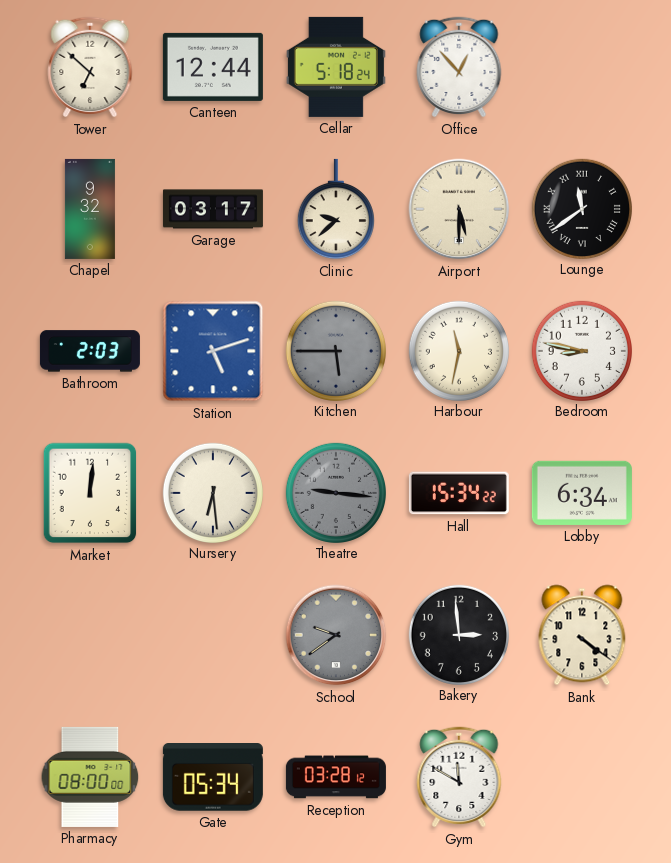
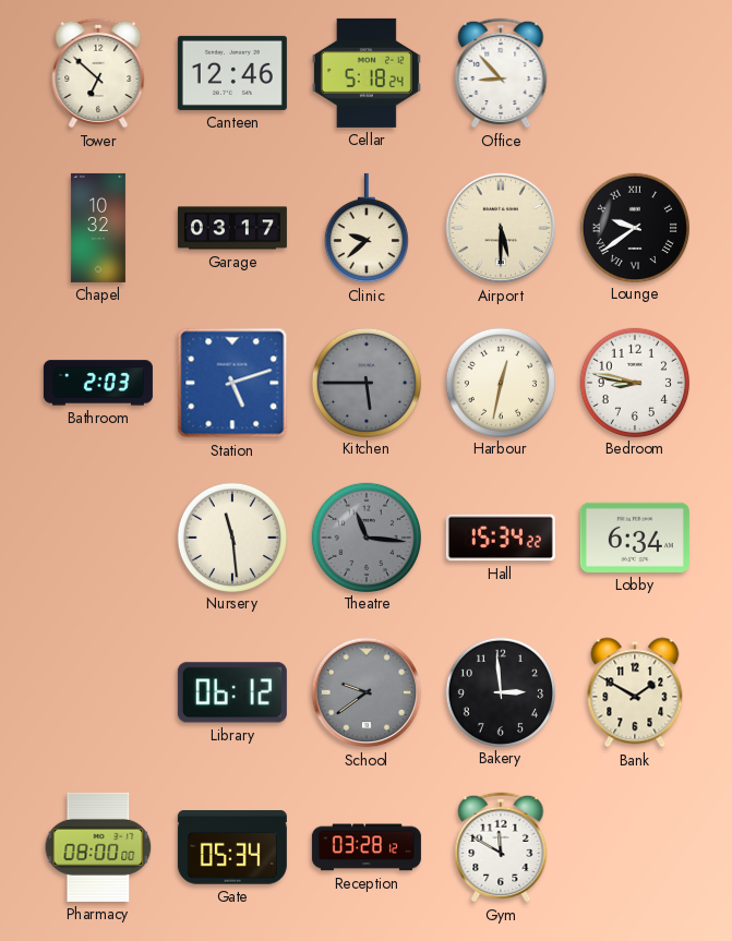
Canteen: 12:44 -> 12:46 (232, 73)
Office: 12:53 -> 8:53 (501, 73)
Chapel: 9:32 -> 10:32 (98, 228)
Lounge: 11:39 -> 9:39 (634, 227)
Harbour: 11:32 -> 12:32 (500, 382)
Market: 12:01 -> none (90, 493)
Nursery: 6:29 -> 11:29 (231, 536)
Theatre: 9:16 -> 11:16 (365, 536)
Library: none -> 06:12 (232, 692)
Bank: 4:21 -> 1:50 (635, 692)
